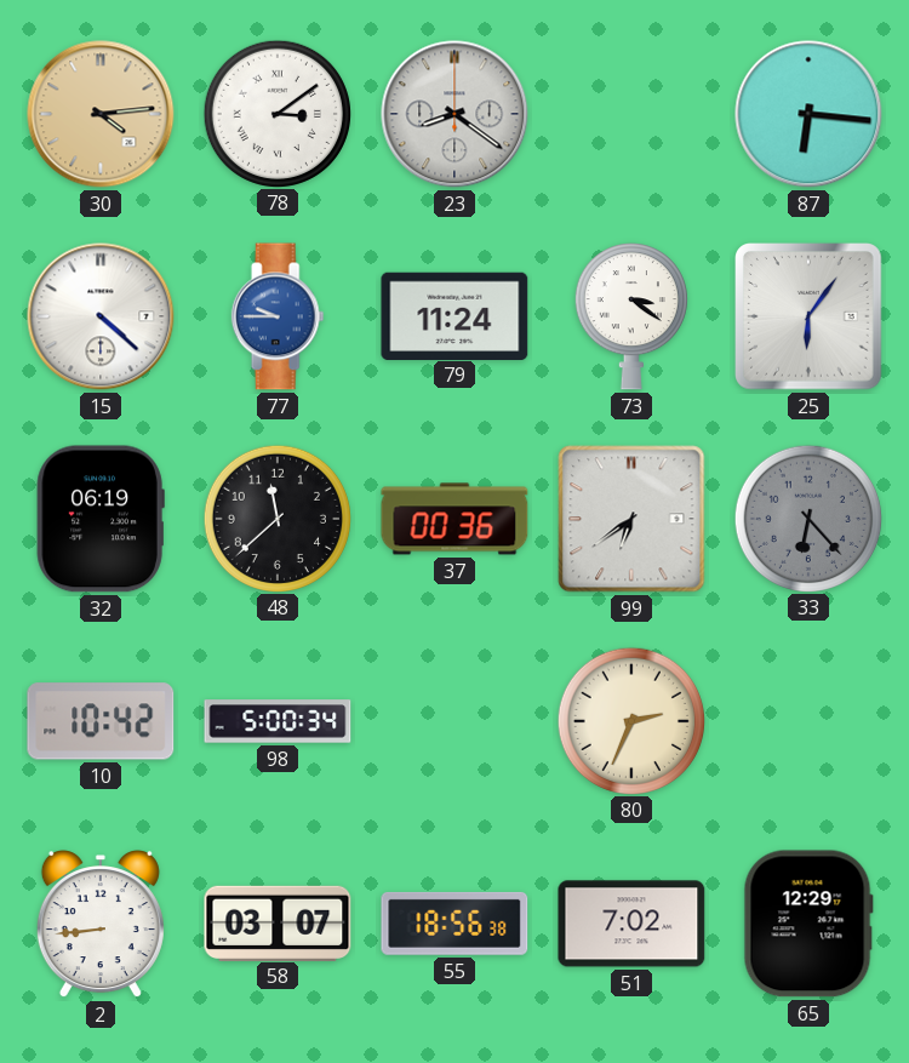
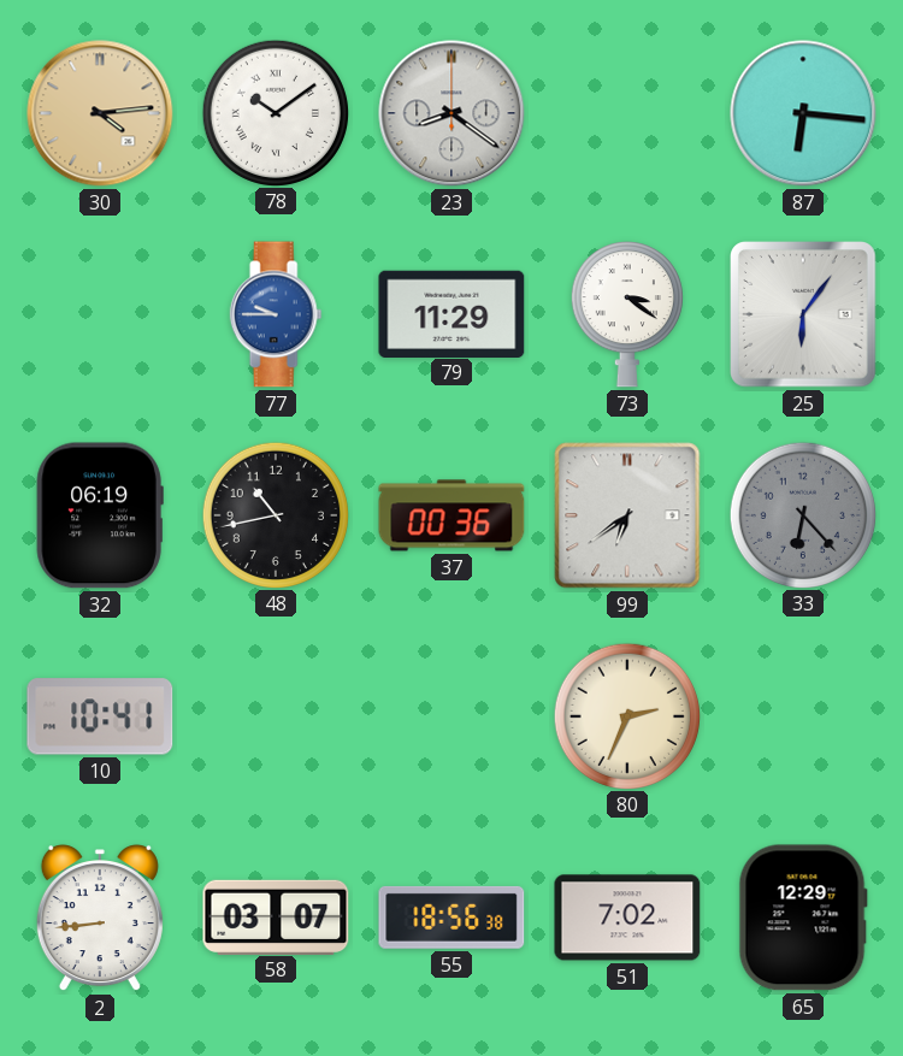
78: 3:09 -> 10:09 (275, 112)
15: 4:22 -> none (101, 316)
79: 11:24 -> 11:29 (451, 313)
48: 11:38 -> 10:43 (275, 514)
10: 10:42 -> 10:41 (100, 716)
98: 5:00 -> none (278, 721)
